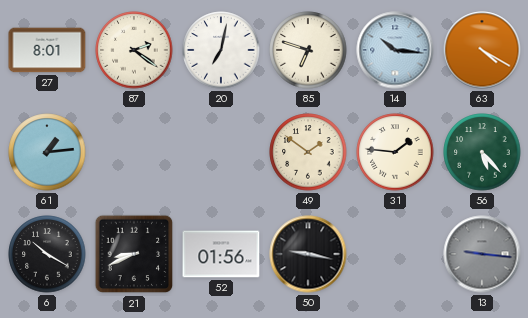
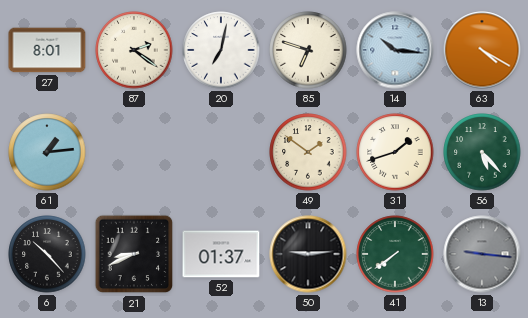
31: 1:46 -> 1:42 (395, 152)
6: 10:20 -> 10:23 (47, 254)
52: 01:56 -> 01:37 (221, 254)
50: 9:17 -> 9:14 (308, 254)
41: none -> 7:39 (395, 254)
